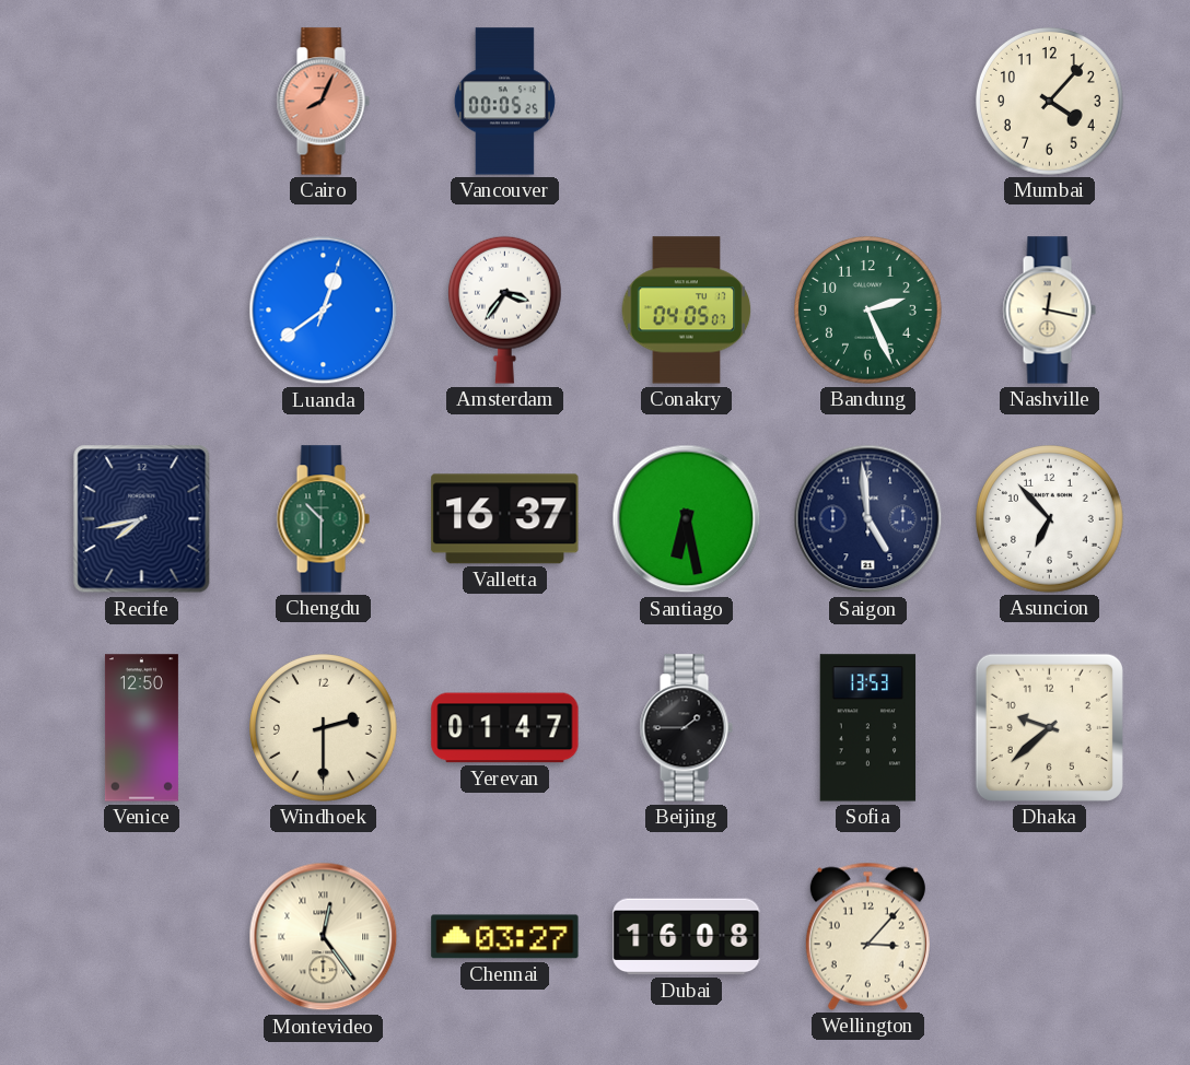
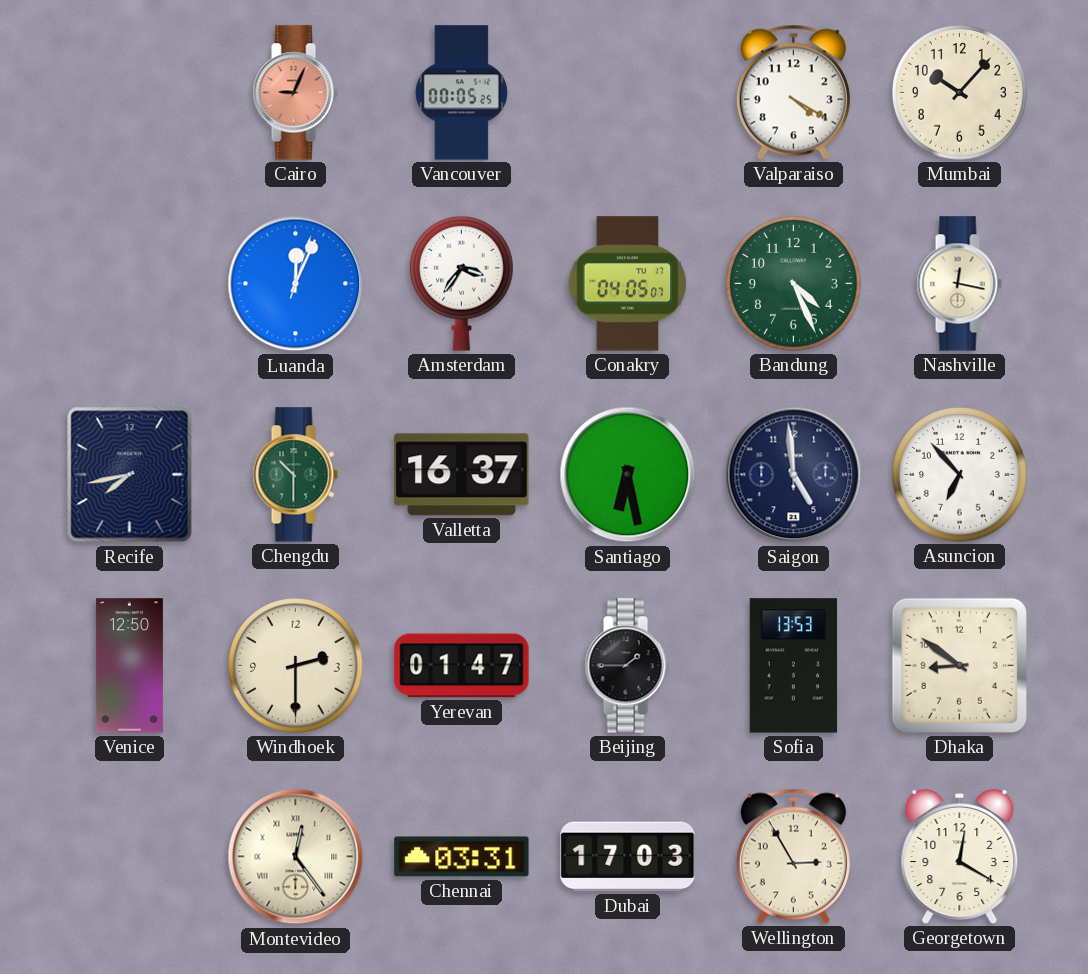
Cairo: 8:04 -> 9:04 (295, 93)
Valparaiso: none -> 4:20 (793, 92)
Mumbai: 4:07 -> 10:07 (960, 93)
Luanda: 12:39 -> 12:04 (296, 284)
Bandung: 2:26 -> 4:26 (794, 284)
Dhaka: 9:38 -> 8:51 (959, 665)
Chennai: 03:27 -> 03:31 (462, 857)
Dubai: 16:08 -> 17:03 (628, 857)
Wellington: 3:07 -> 2:55 (793, 856)
Georgetown: none -> 12:20 (960, 857)
